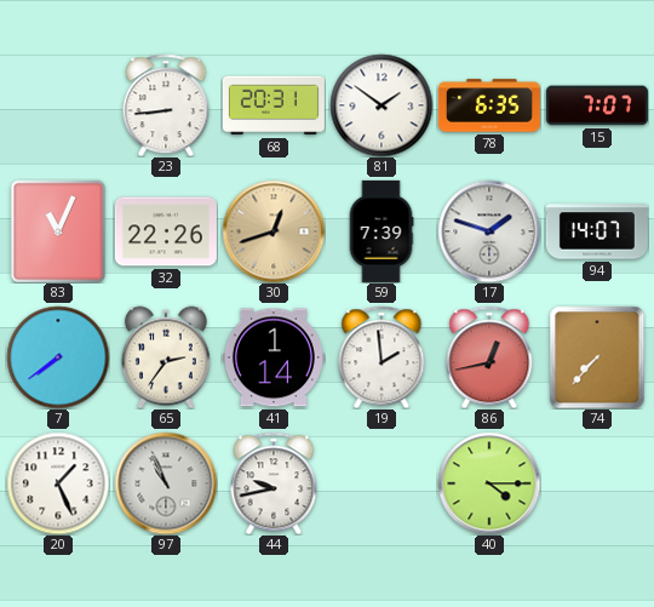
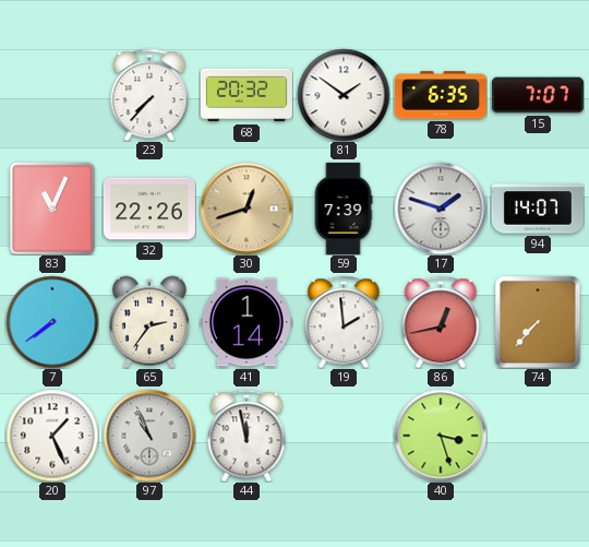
23: 8:44 -> 7:37 (149, 95)
68: 20:31 -> 20:32 (247, 95)
44: 9:43 -> 11:58 (247, 436)
40: 4:15 -> 3:27 (441, 436)
